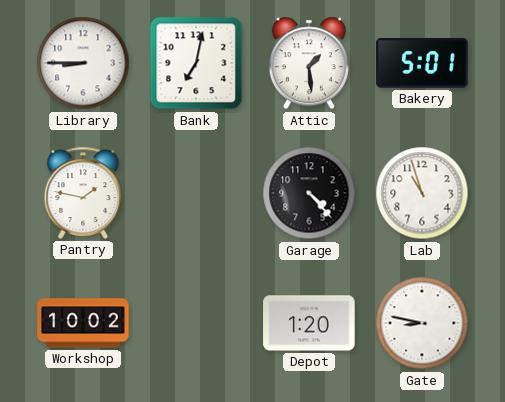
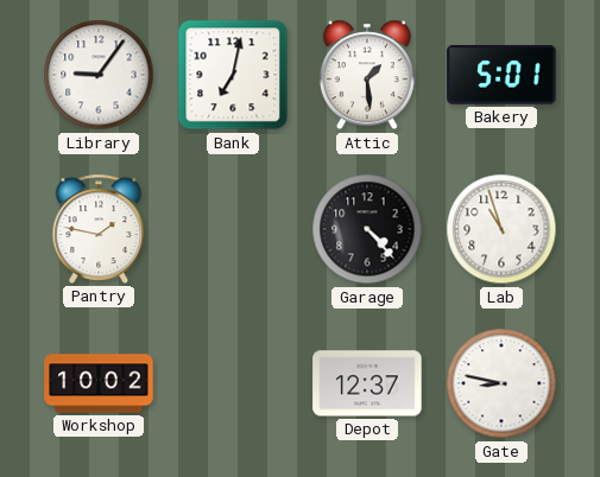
Library: 8:45 -> 9:06 (99, 75)
Depot: 1:20 -> 12:37 (367, 383)
